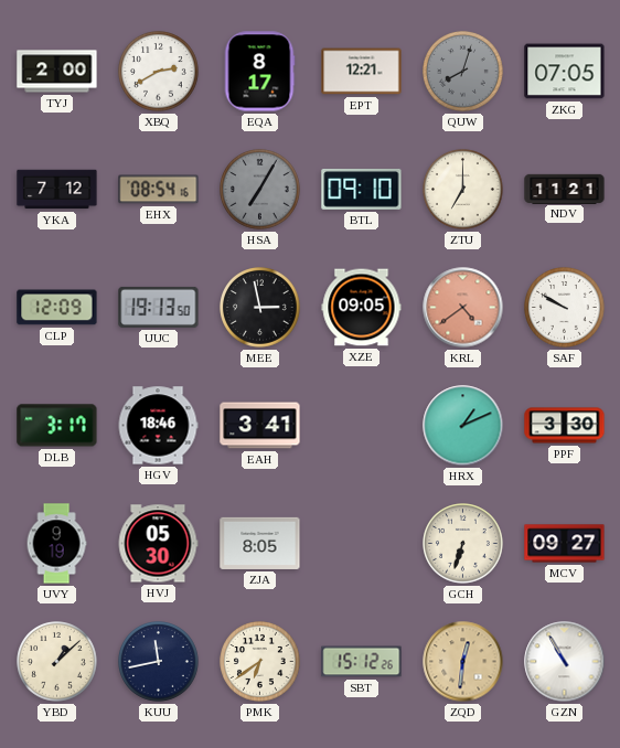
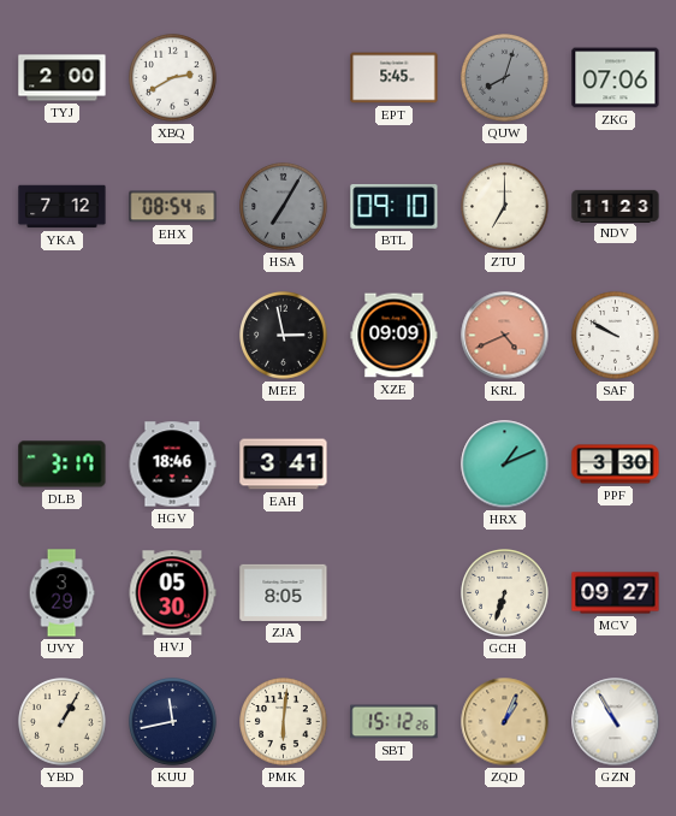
EQA: 8:17 -> none (259, 72)
EPT: 12:21 -> 5:45 (395, 78)
ZKG: 07:05 -> 07:06 (616, 78)
NDV: 11:21 -> 11:23 (616, 206)
CLP: 12:09 -> none (57, 308)
UUC: 19:13 -> none (159, 307)
XZE: 09:05 -> 09:09 (395, 336)
KRL: 4:39 -> 4:41 (505, 336)
UVY: 9:19 -> 3:29 (61, 593)
YBD: 1:08 -> 1:05 (63, 722)
PMK: 6:39 -> 6:01 (284, 722)
ZQD: 12:31 -> 1:04 (505, 722)
